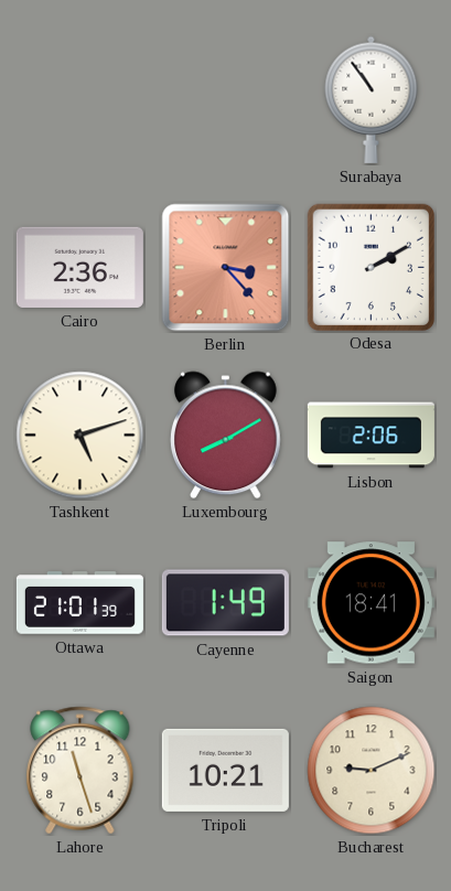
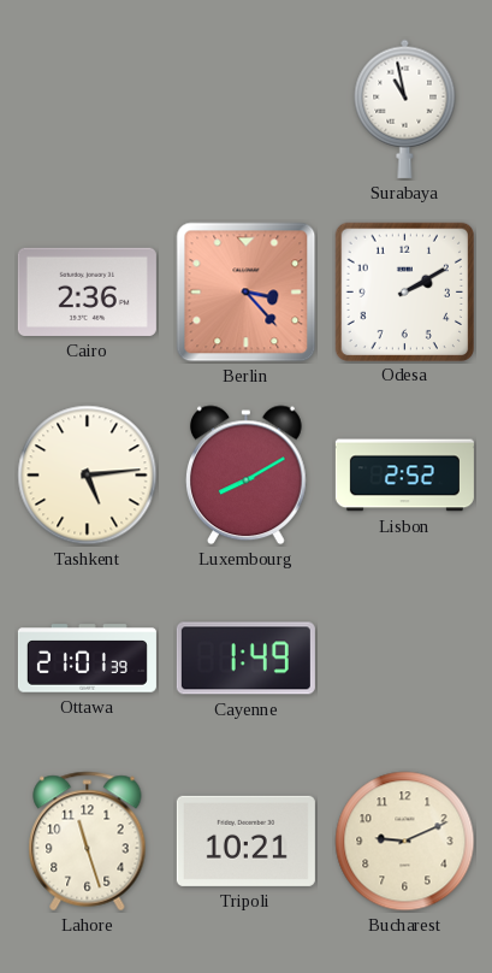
Surabaya: 10:54 -> 10:58 (405, 108)
Tashkent: 5:12 -> 5:14 (88, 476)
Lisbon: 2:06 -> 2:52 (404, 476)
Saigon: 18:41 -> none (371, 603)
